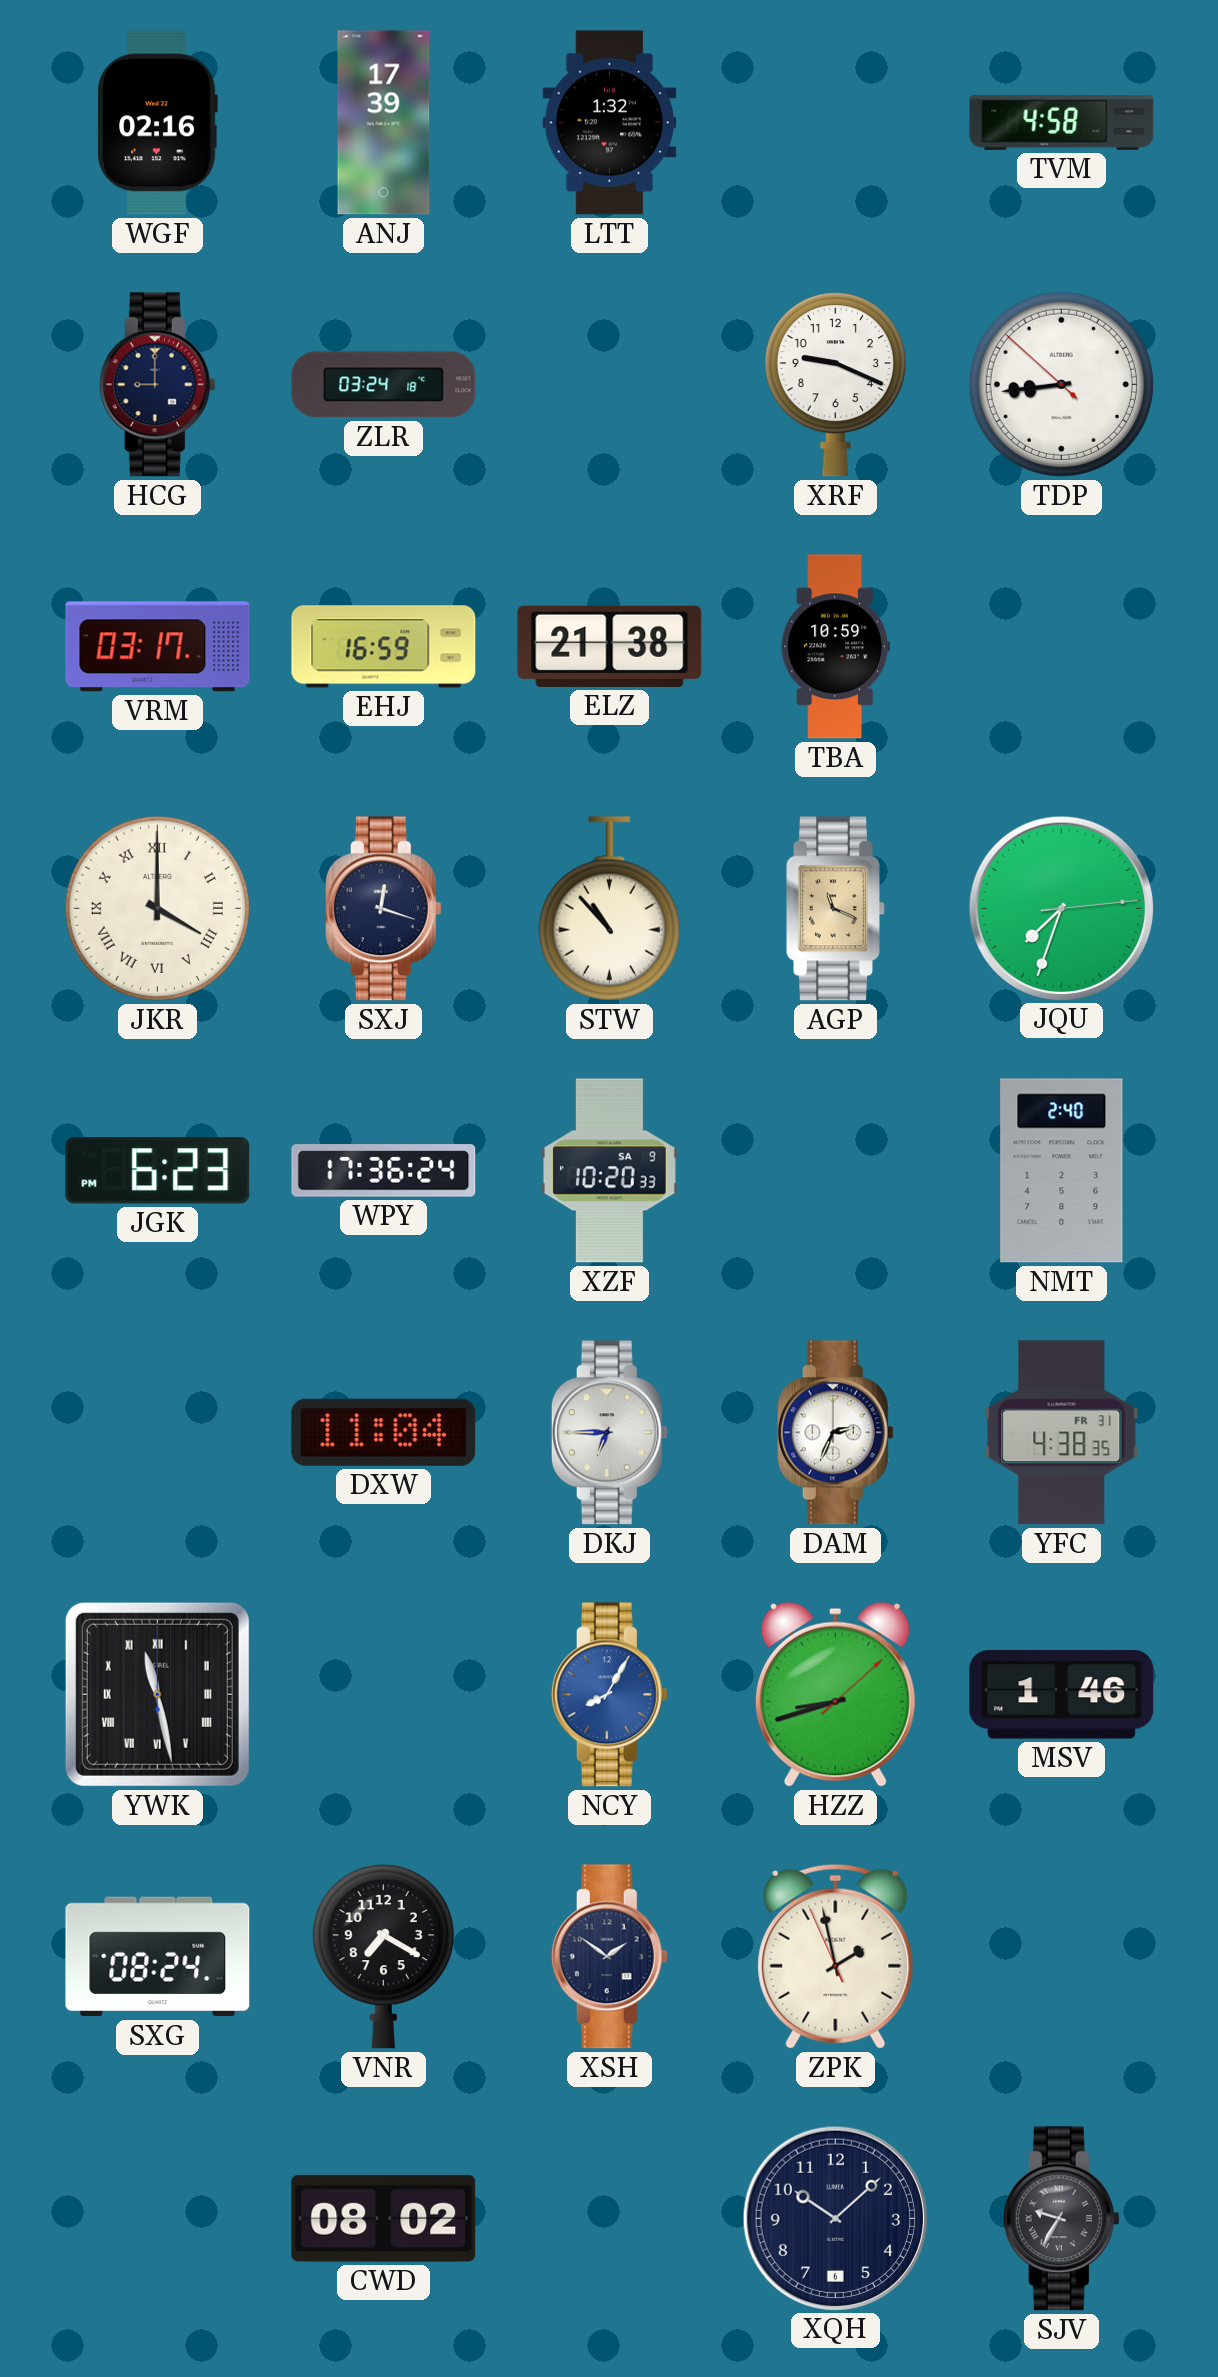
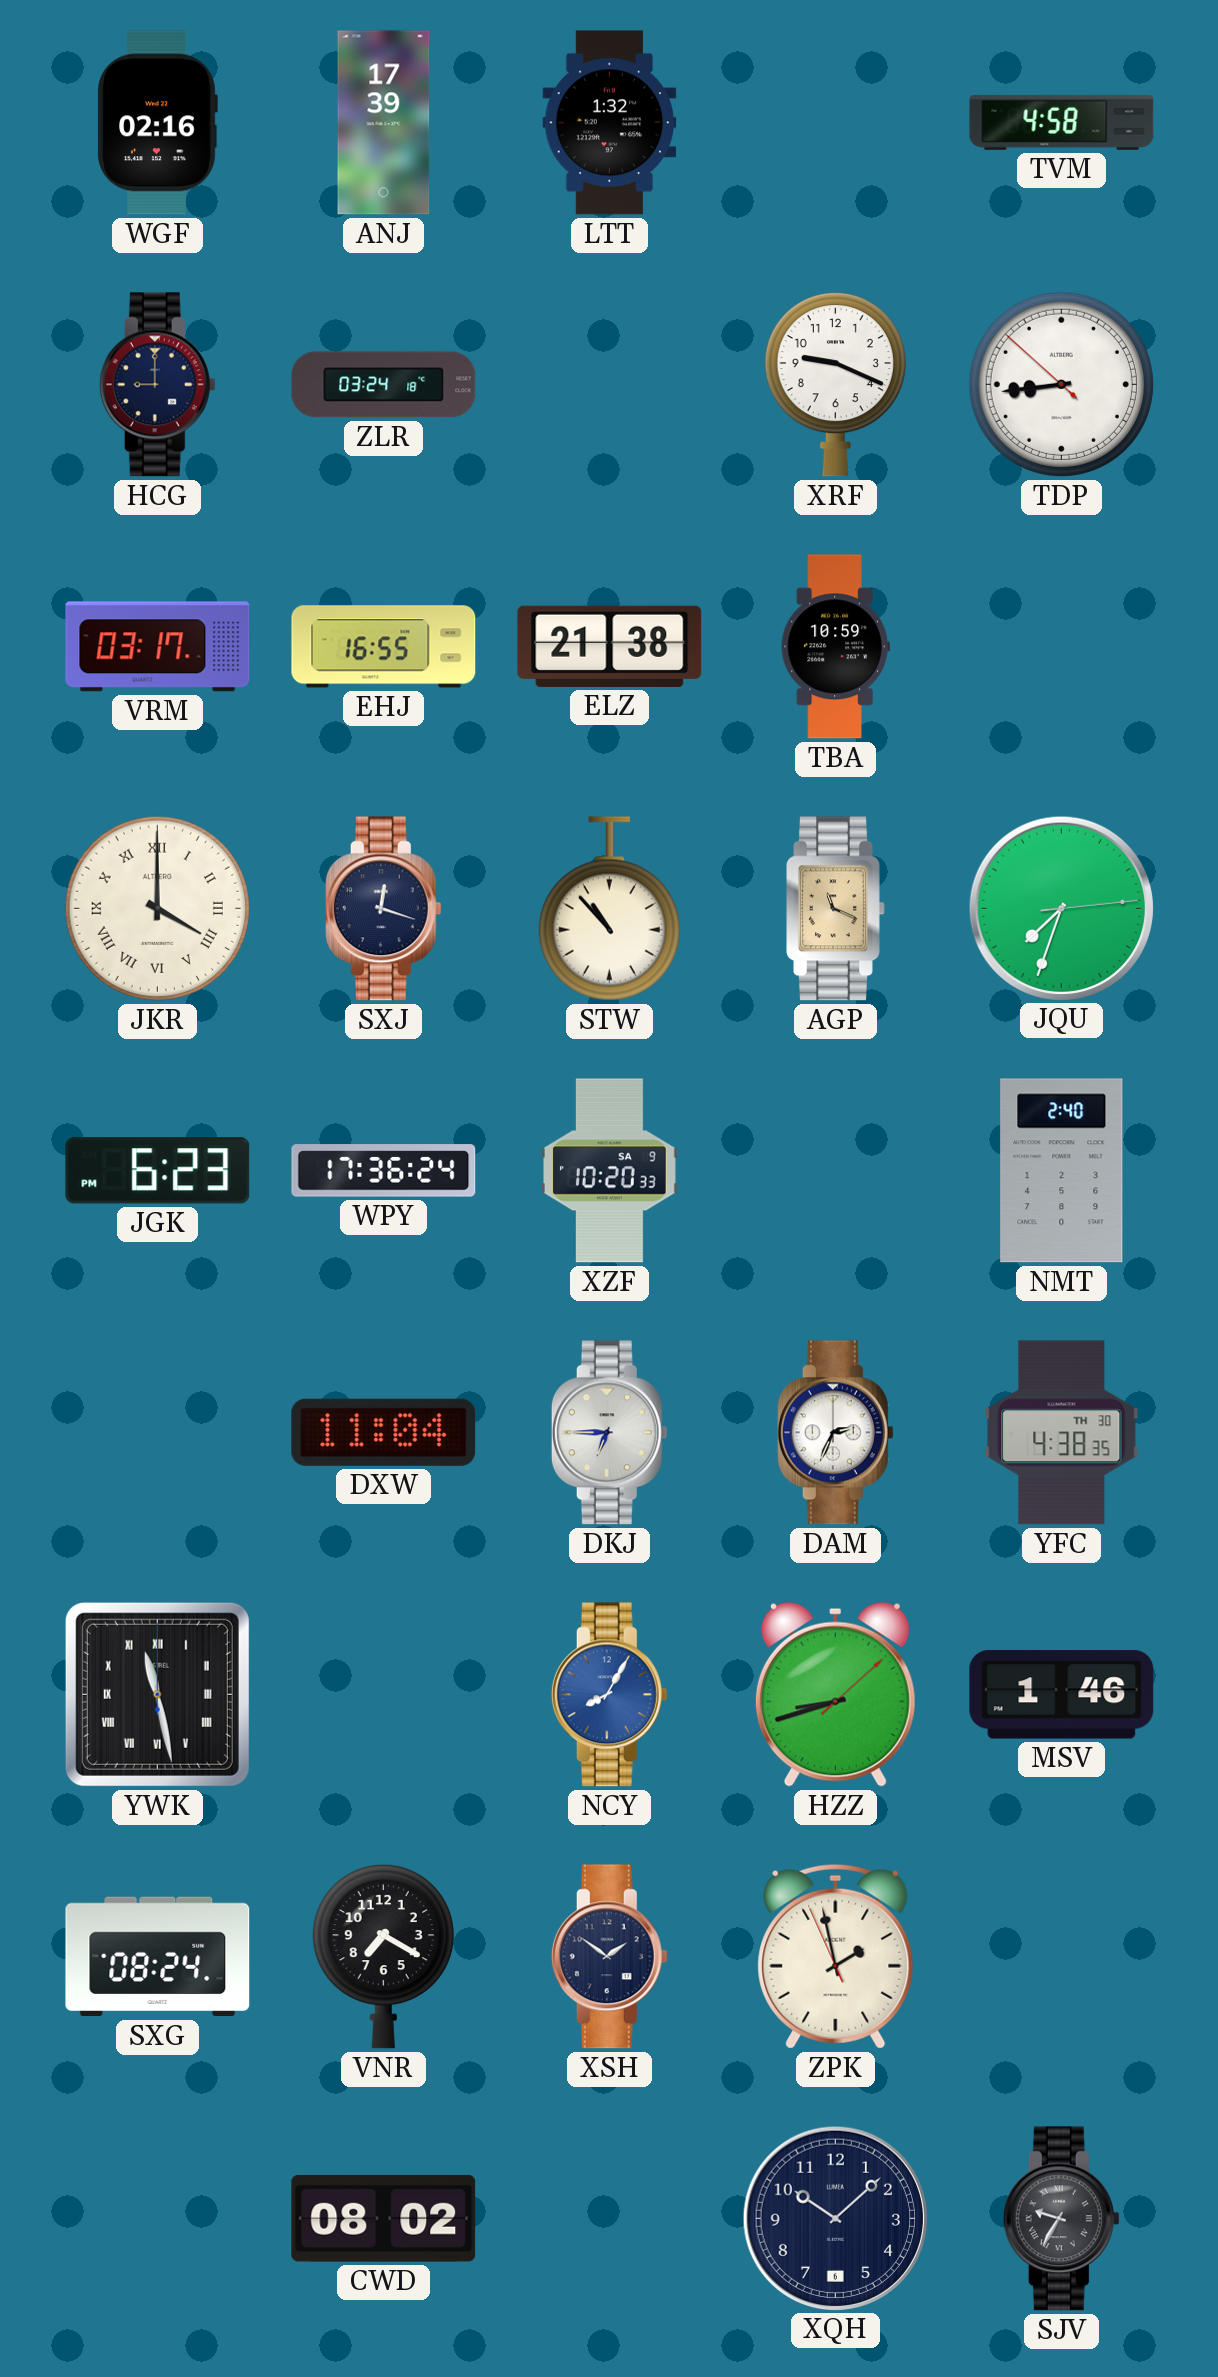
EHJ: 16:59 -> 16:55 (384, 647)
YFC date: FR 31 -> TH 30 (1062, 1433)
